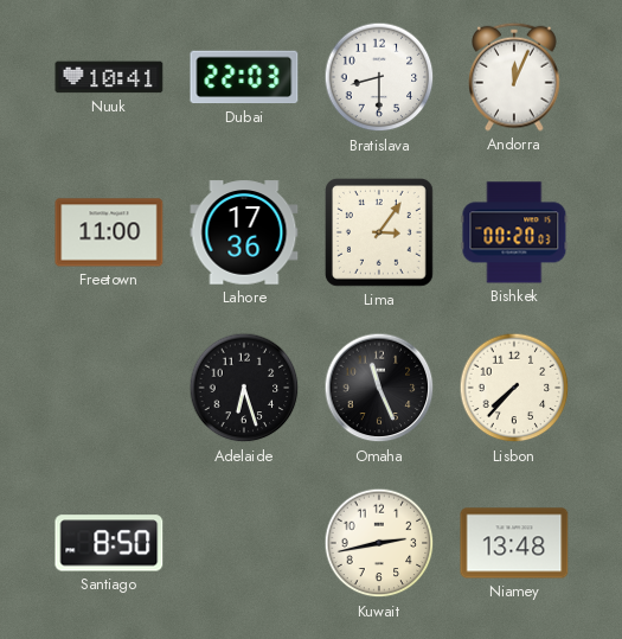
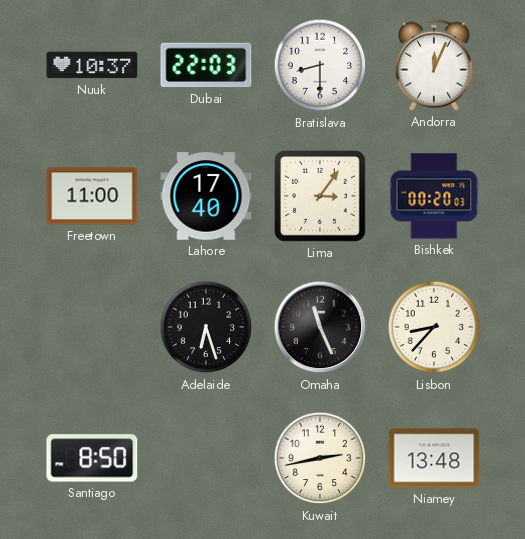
Nuuk: 10:41 -> 10:37 (92, 65)
Lahore: 17:36 -> 17:40 (206, 196)
Lisbon: 7:37 -> 8:37 (434, 327)
